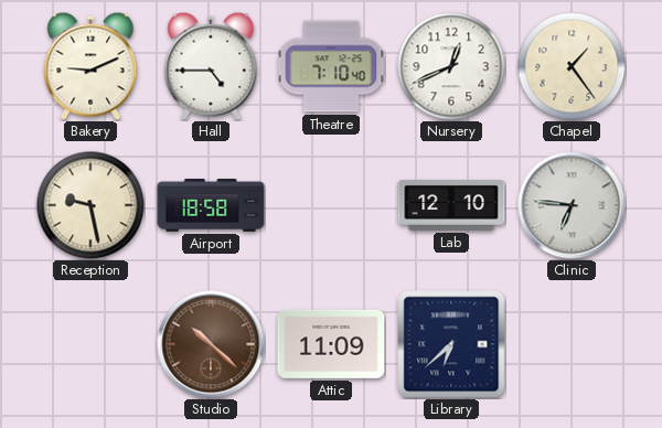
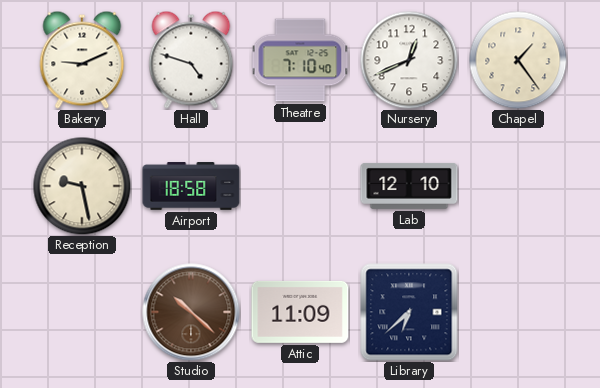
Hall: 4:45 -> 4:48 (191, 60)
Clinic: 6:46 -> none (572, 205)
